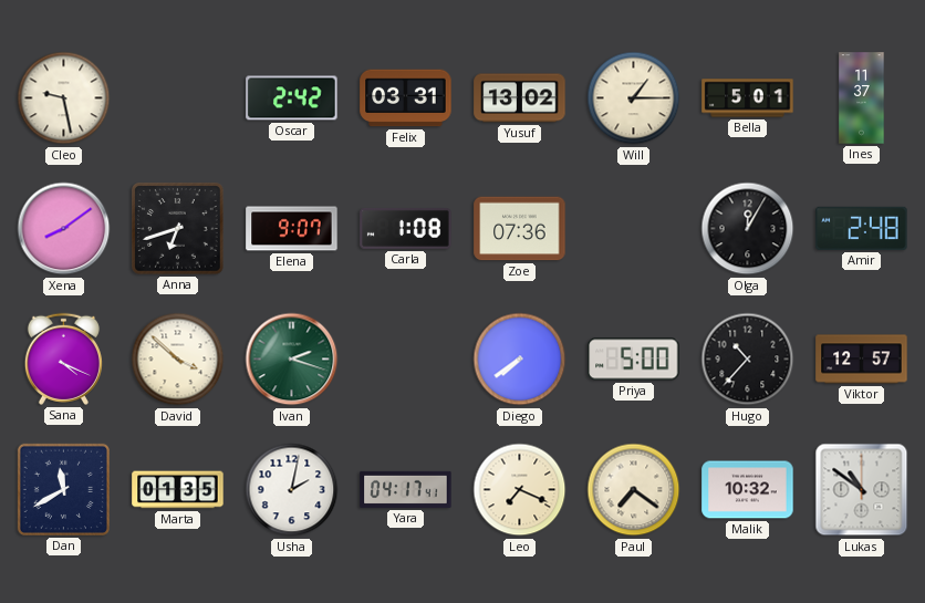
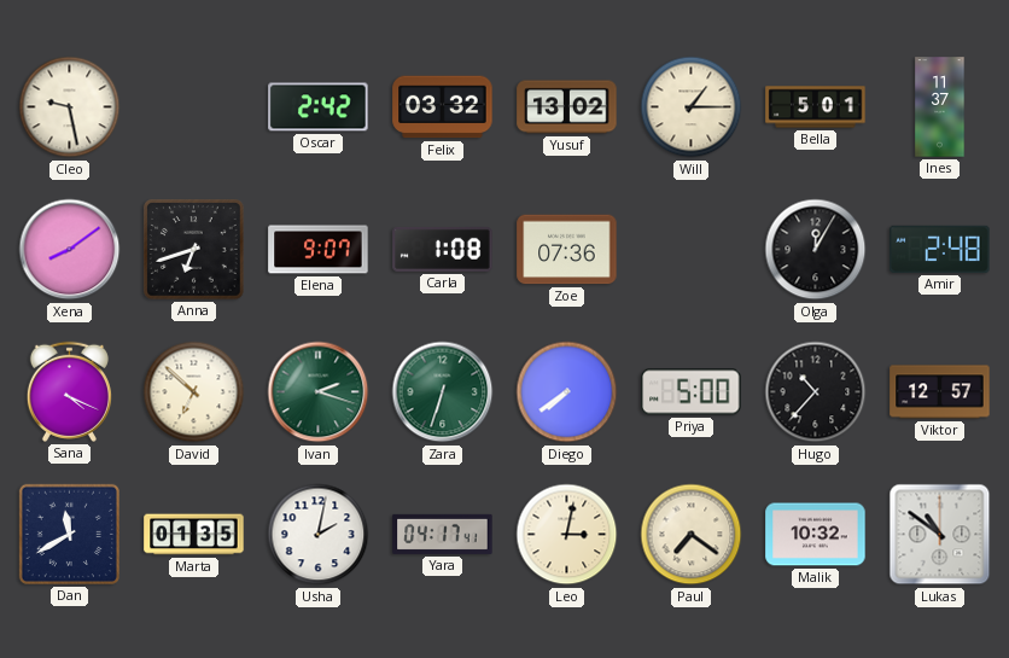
Felix: 03:31 -> 03:32 (443, 107)
David: 3:52 -> 6:52 (194, 392)
Zara: none -> 6:33 (443, 392)
Leo: 7:19 -> 3:02 (567, 535)
